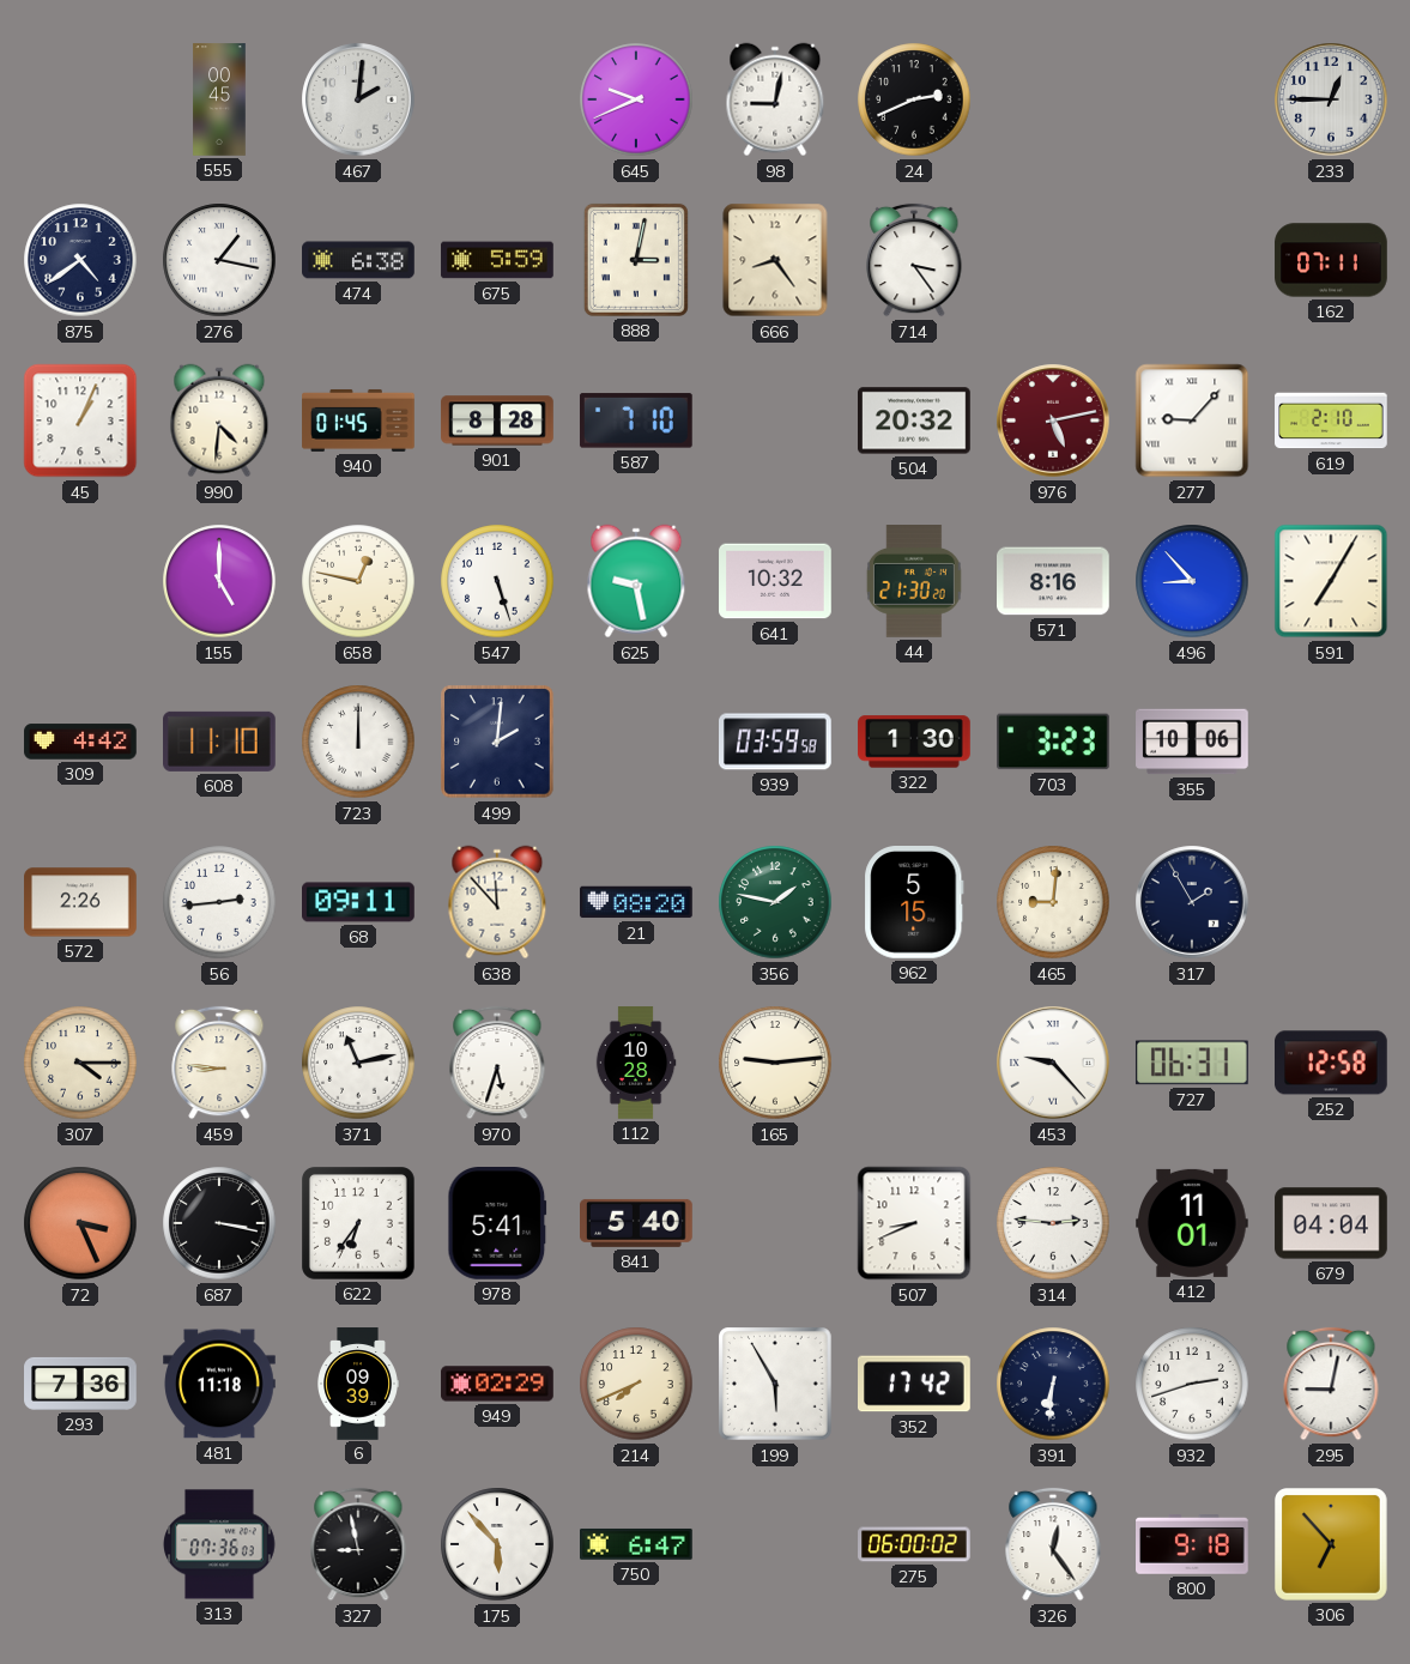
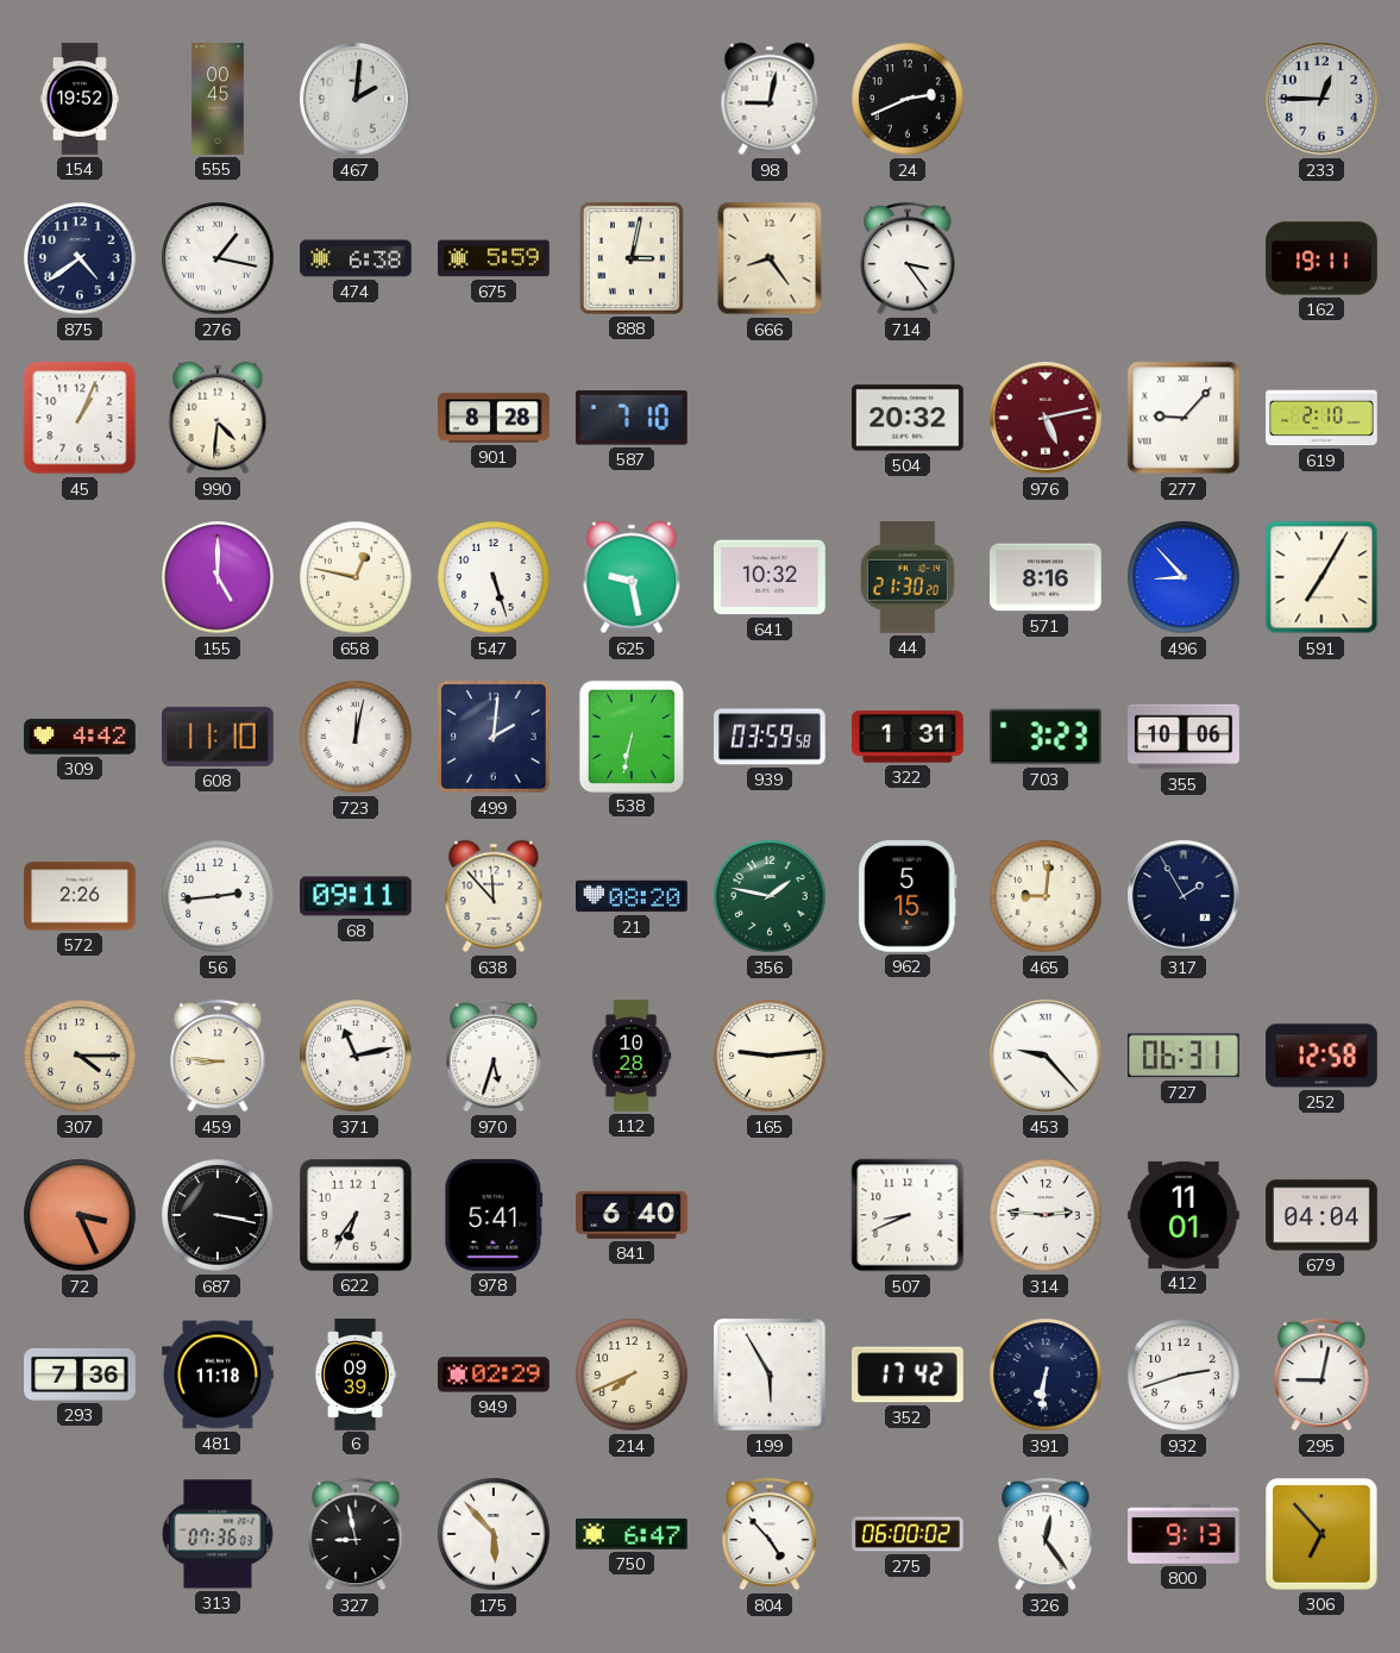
154: none -> 19:52 (79, 99)
645: 9:41 -> none (636, 99)
162: 07:11 -> 19:11 (1321, 258)
940: 01:45 -> none (358, 420)
723: 12:00 -> 12:02 (356, 737)
538: none -> 6:32 (630, 735)
322: 1:30 -> 1:31 (908, 737)
841: 5:40 -> 6:40 (632, 1215)
804: none -> 4:53 (770, 1534)
800: 9:18 -> 9:13 (1185, 1535)
